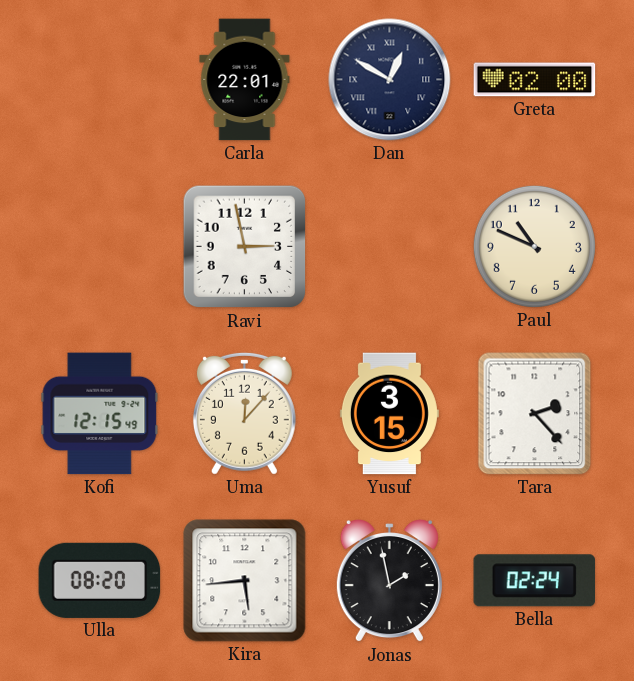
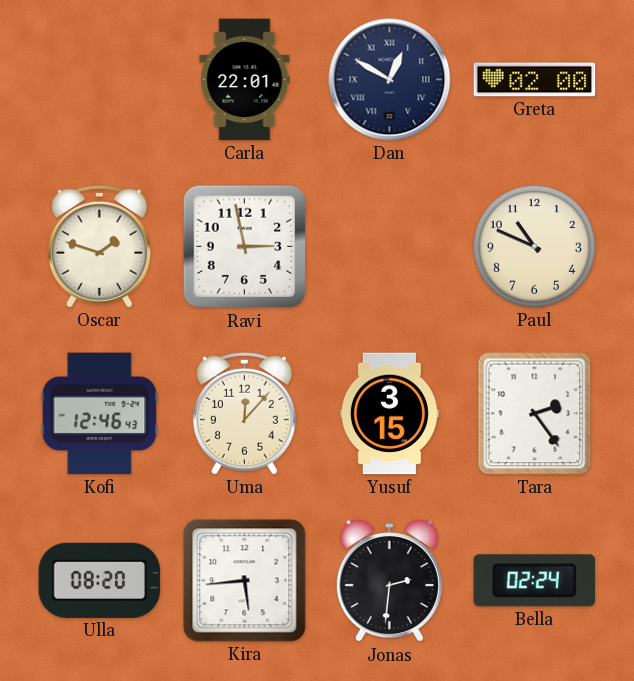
Oscar: none -> 1:48 (99, 246)
Kofi: 12:15 -> 12:46 (100, 414)
Tara: 2:23 -> 2:24 (535, 414)
Jonas: 1:58 -> 2:31 (389, 582)
